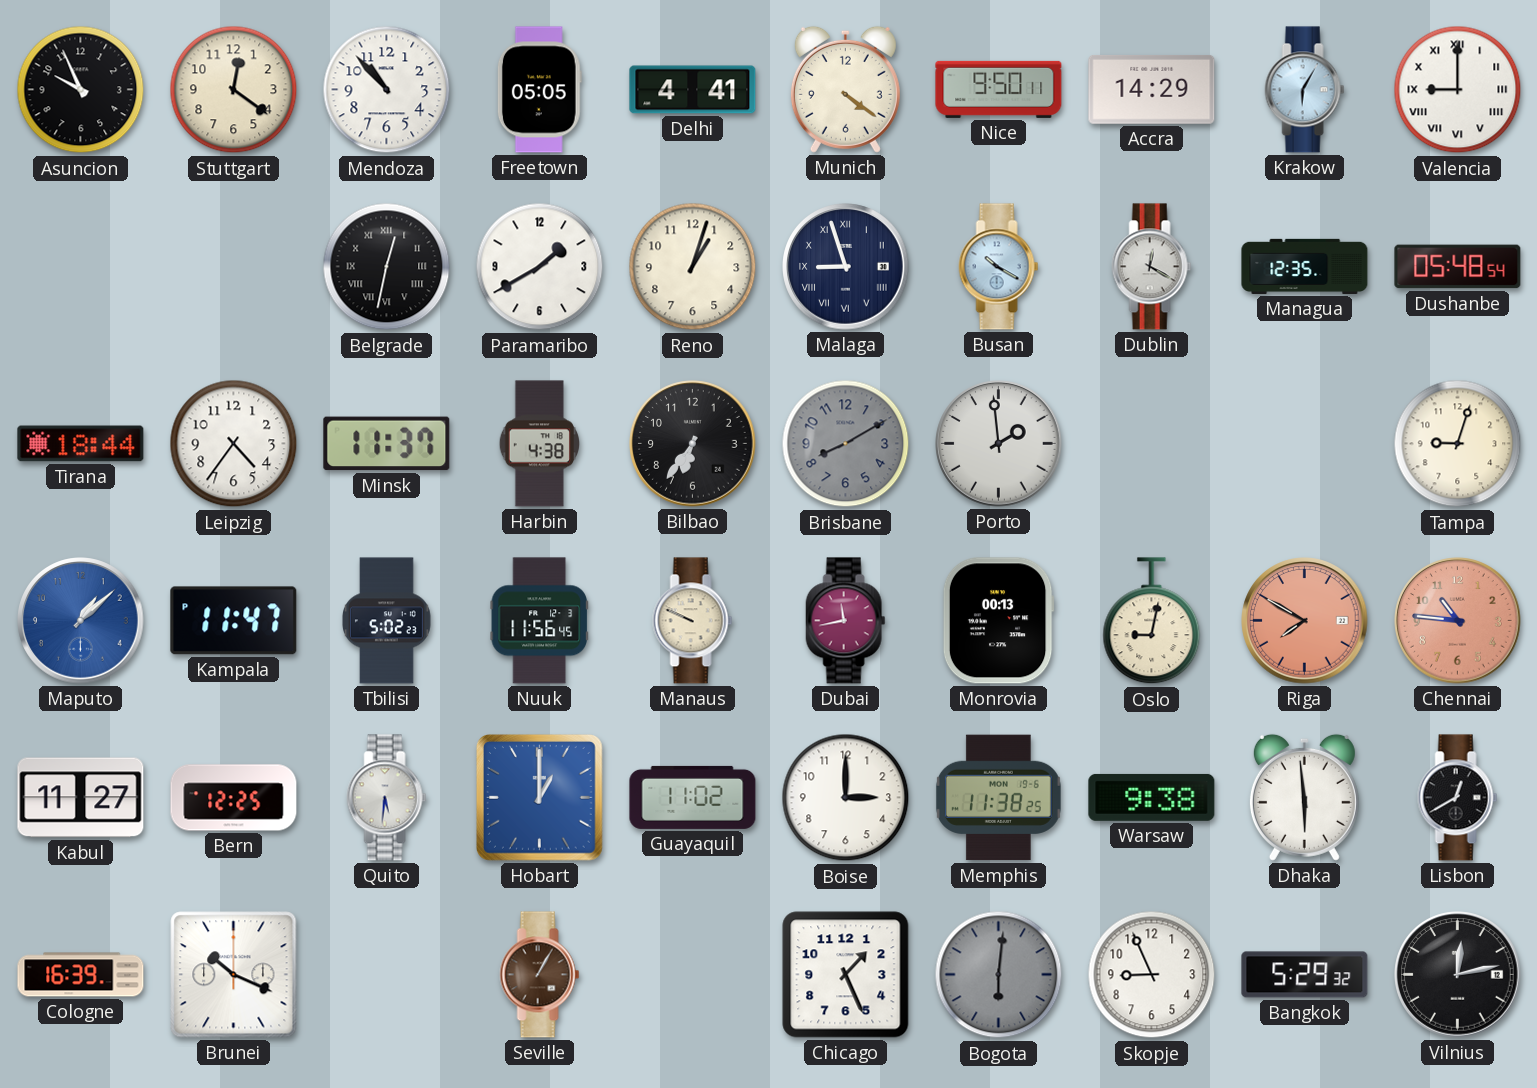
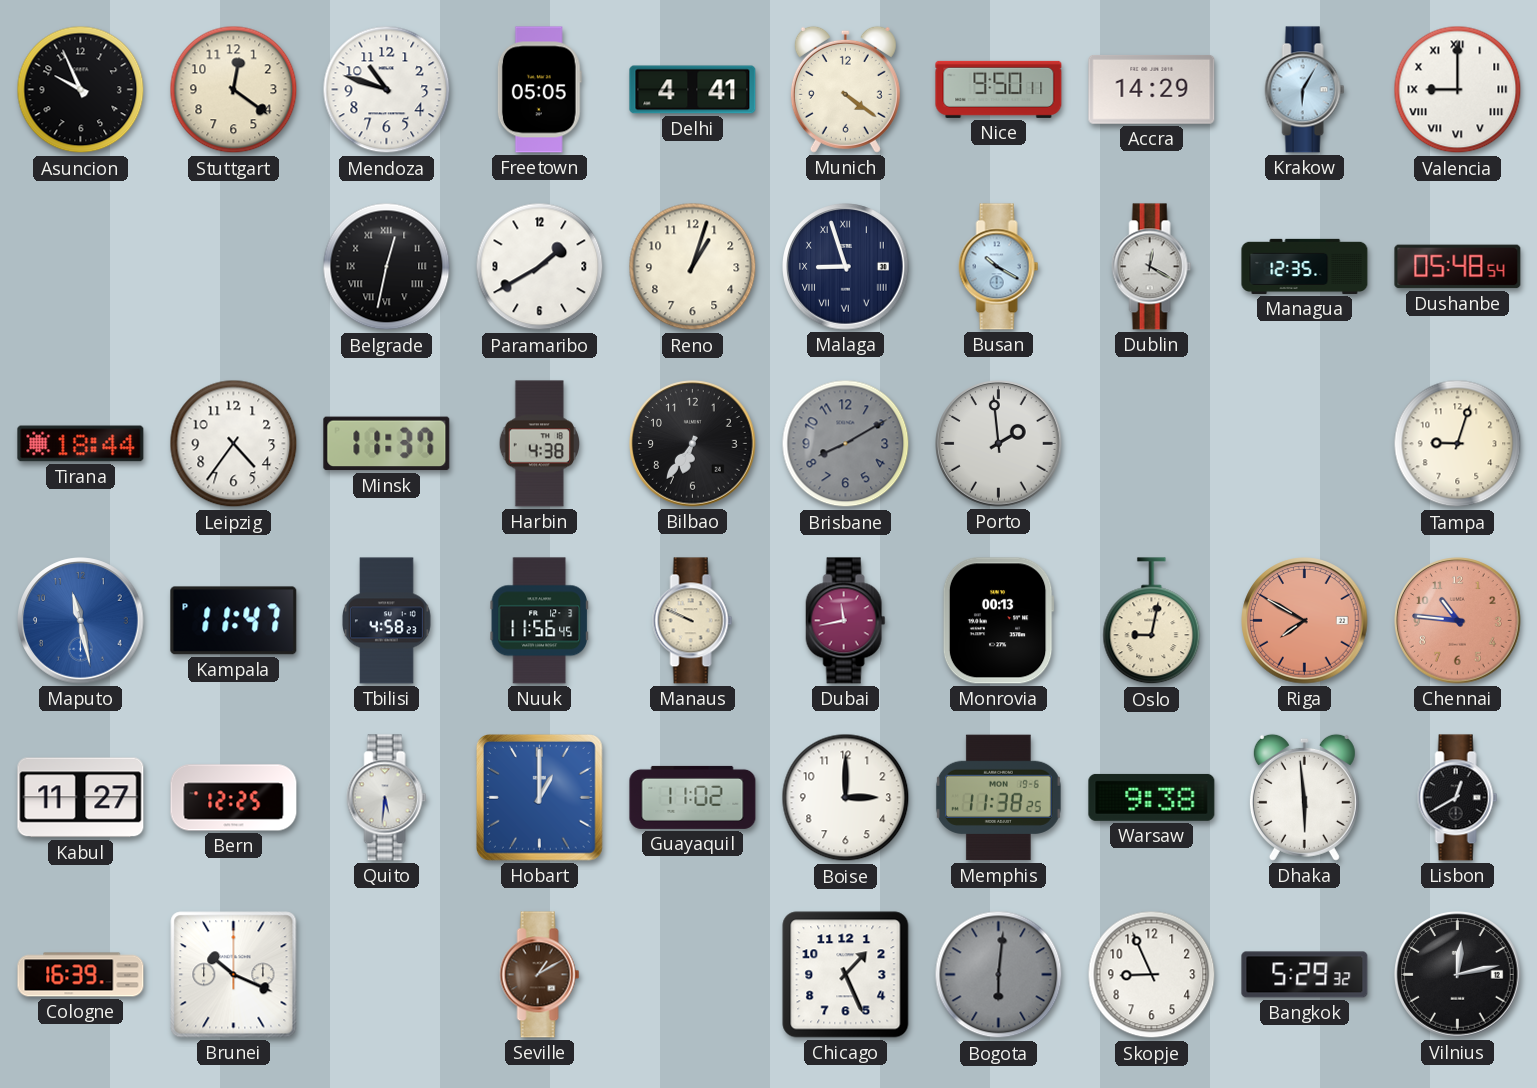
Mendoza: 10:53 -> 10:48 (387, 90)
Maputo: 1:08 -> 11:28 (81, 621)
Tbilisi: 5:02 -> 4:58 (387, 621)
Seville: 1:05 -> 1:10 (540, 975)
